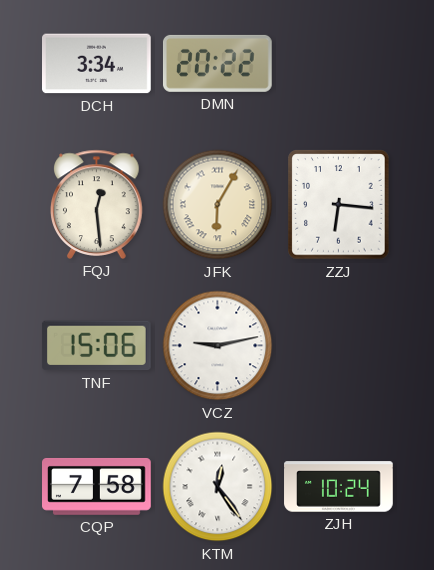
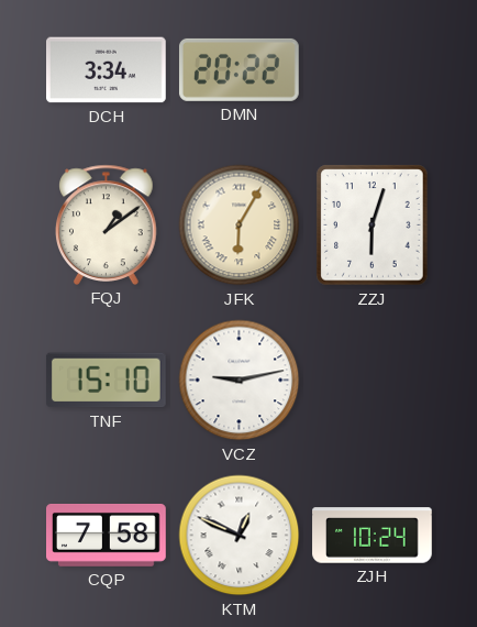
FQJ: 12:29 -> 1:09 (107, 224)
ZZJ: 6:16 -> 6:03 (373, 226)
TNF: 15:06 -> 15:10 (106, 381)
KTM: 12:24 -> 12:49 (240, 536)
